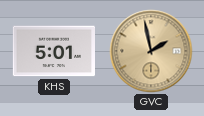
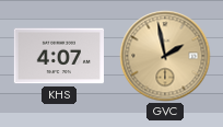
KHS: 5:01 -> 4:07 (58, 56)
